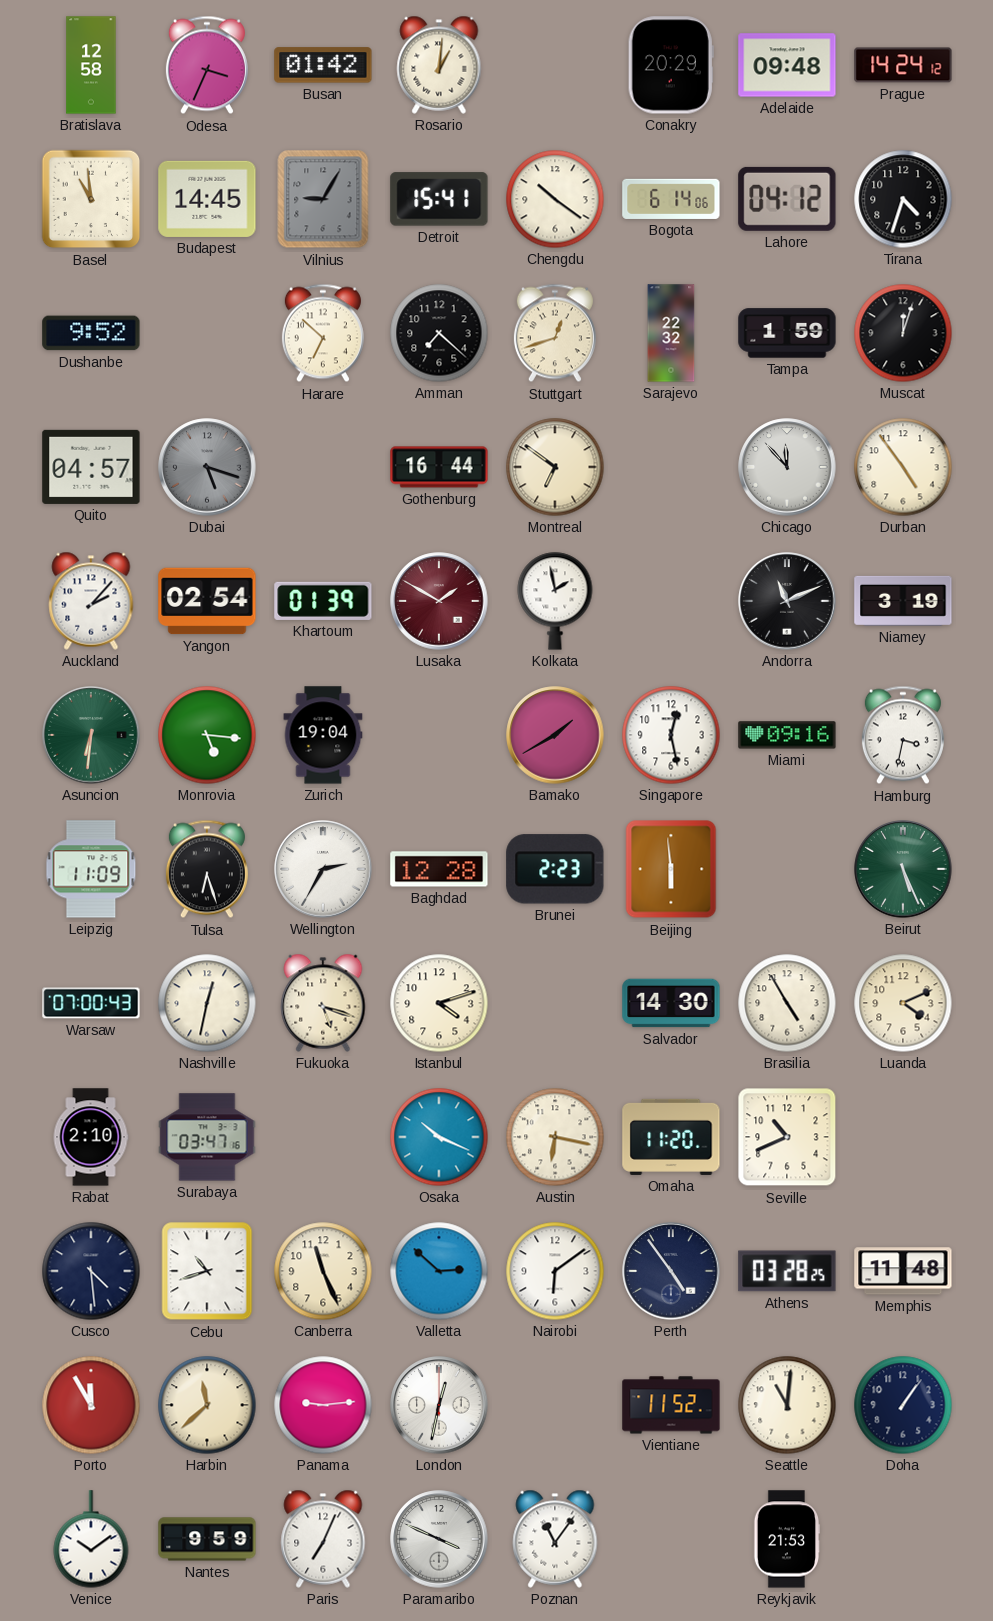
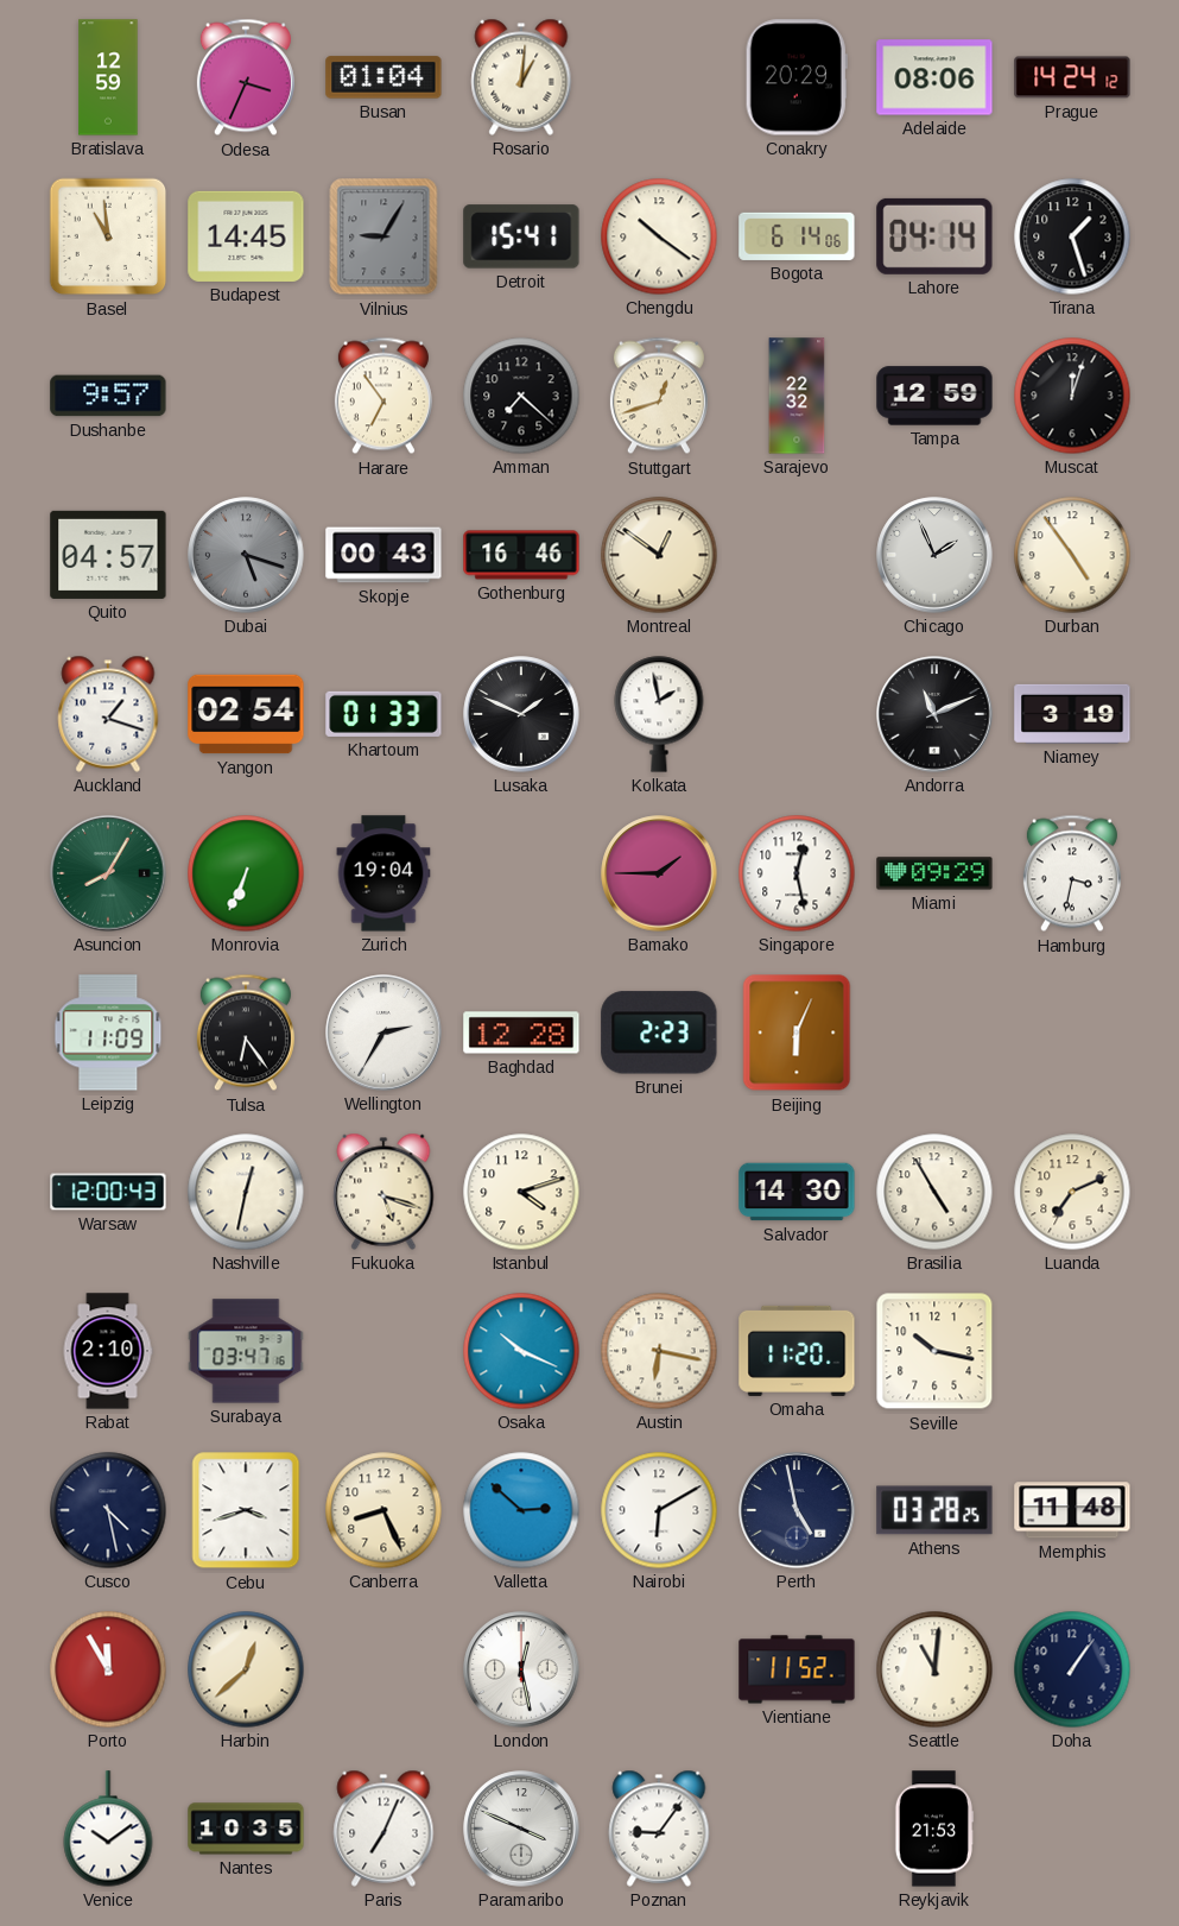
Bratislava: 12:58 -> 12:59 (108, 77)
Busan: 01:42 -> 01:04 (384, 77)
Adelaide: 09:48 -> 08:06 (934, 77)
Lahore: 04:12 -> 04:14 (934, 236)
Tirana: 4:33 -> 1:27 (1072, 236)
Dushanbe: 9:52 -> 9:57 (108, 396)
Harare: 6:52 -> 6:54 (384, 396)
Tampa: 1:59 -> 12:59 (934, 396)
Skopje: none -> 00:43 (384, 555)
Gothenburg: 16:44 -> 16:46 (521, 555)
Montreal: 6:51 -> 12:51 (659, 555)
Chicago: 11:53 -> 1:56 (934, 555)
Auckland: 2:07 -> 1:18 (108, 714)
Khartoum: 01:39 -> 01:33 (384, 714)
Lusaka: 1:50 -> 1:49 (521, 714)
Lusaka dial: burgundy -> black (521, 714)
Asuncion: 6:31 -> 8:05 (108, 873)
Monrovia: 5:16 -> 6:34 (246, 873)
Bamako: 1:40 -> 1:45 (659, 873)
Miami: 09:16 -> 09:29 (934, 873)
Tulsa: 6:27 -> 6:24 (246, 1033)
Beijing: 5:59 -> 6:04 (797, 1033)
Beirut: 5:26 -> none (903, 869)
Warsaw: 07:00 -> 12:00 (108, 1192)
Luanda: 4:11 -> 7:11 (1072, 1192)
Seville: 10:41 -> 10:17 (934, 1351)
Cusco: 4:29 -> 4:28 (108, 1510)
Cebu: 10:42 -> 3:42 (246, 1510)
Canberra: 11:26 -> 8:26 (384, 1510)
Nairobi: 6:09 -> 6:10 (659, 1510)
Perth: 4:54 -> 4:58 (797, 1510)
Harbin: 11:38 -> 12:38 (246, 1669)
Panama: 9:14 -> none (323, 1405)
London: 12:32 -> 12:28 (521, 1669)
Nantes: 9:59 -> 10:35 (246, 1829)
Poznan: 11:06 -> 9:06 (659, 1829)
